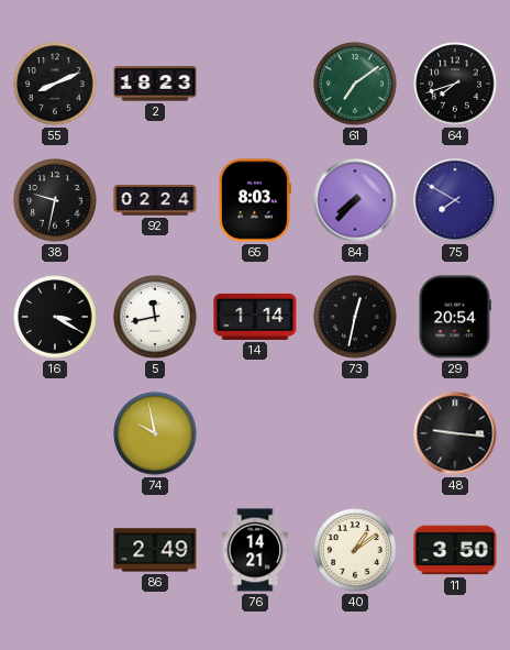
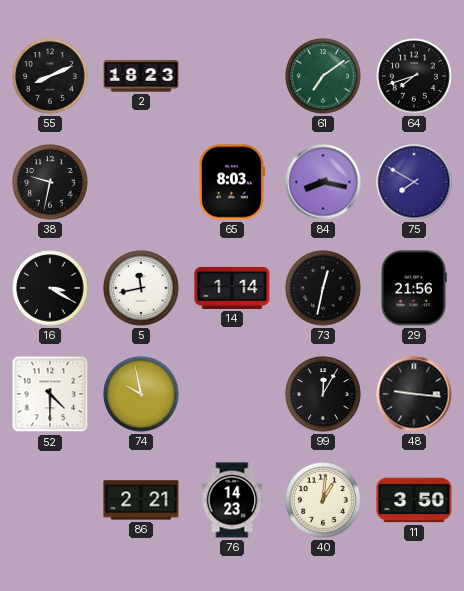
92: 02:24 -> none (155, 200)
84: 7:37 -> 8:17 (323, 182)
29: 20:54 -> 21:56 (414, 288)
52: none -> 4:30 (50, 394)
99: none -> 12:05 (323, 394)
86: 2:49 -> 2:21 (141, 500)
76: 14:21 -> 14:23 (232, 500)
40: 1:09 -> 1:01 (323, 500)
